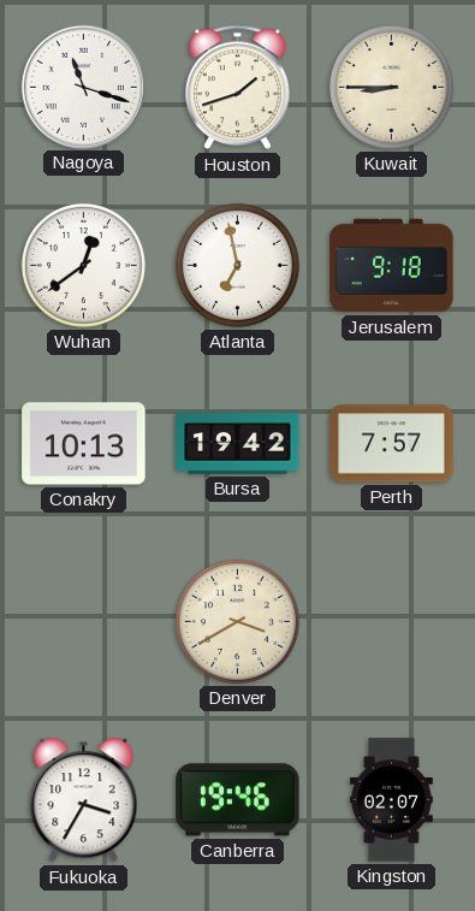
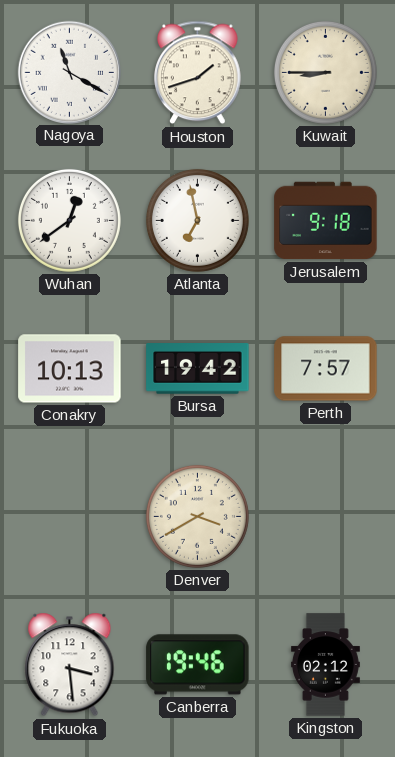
Nagoya: 11:18 -> 11:20 (69, 72)
Fukuoka: 3:35 -> 3:29 (70, 665)
Kingston: 02:07 -> 02:12 (325, 665)
